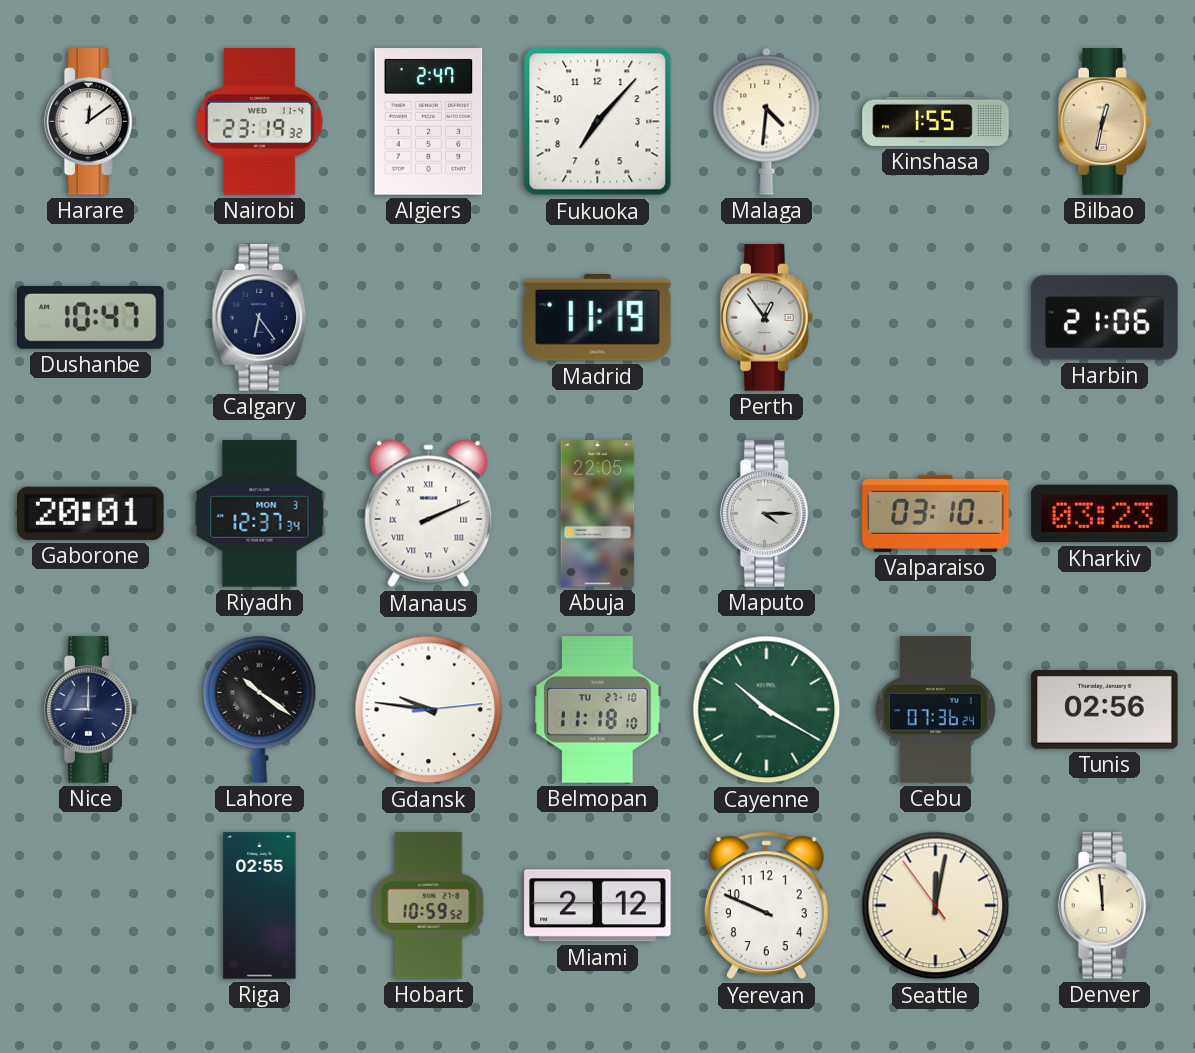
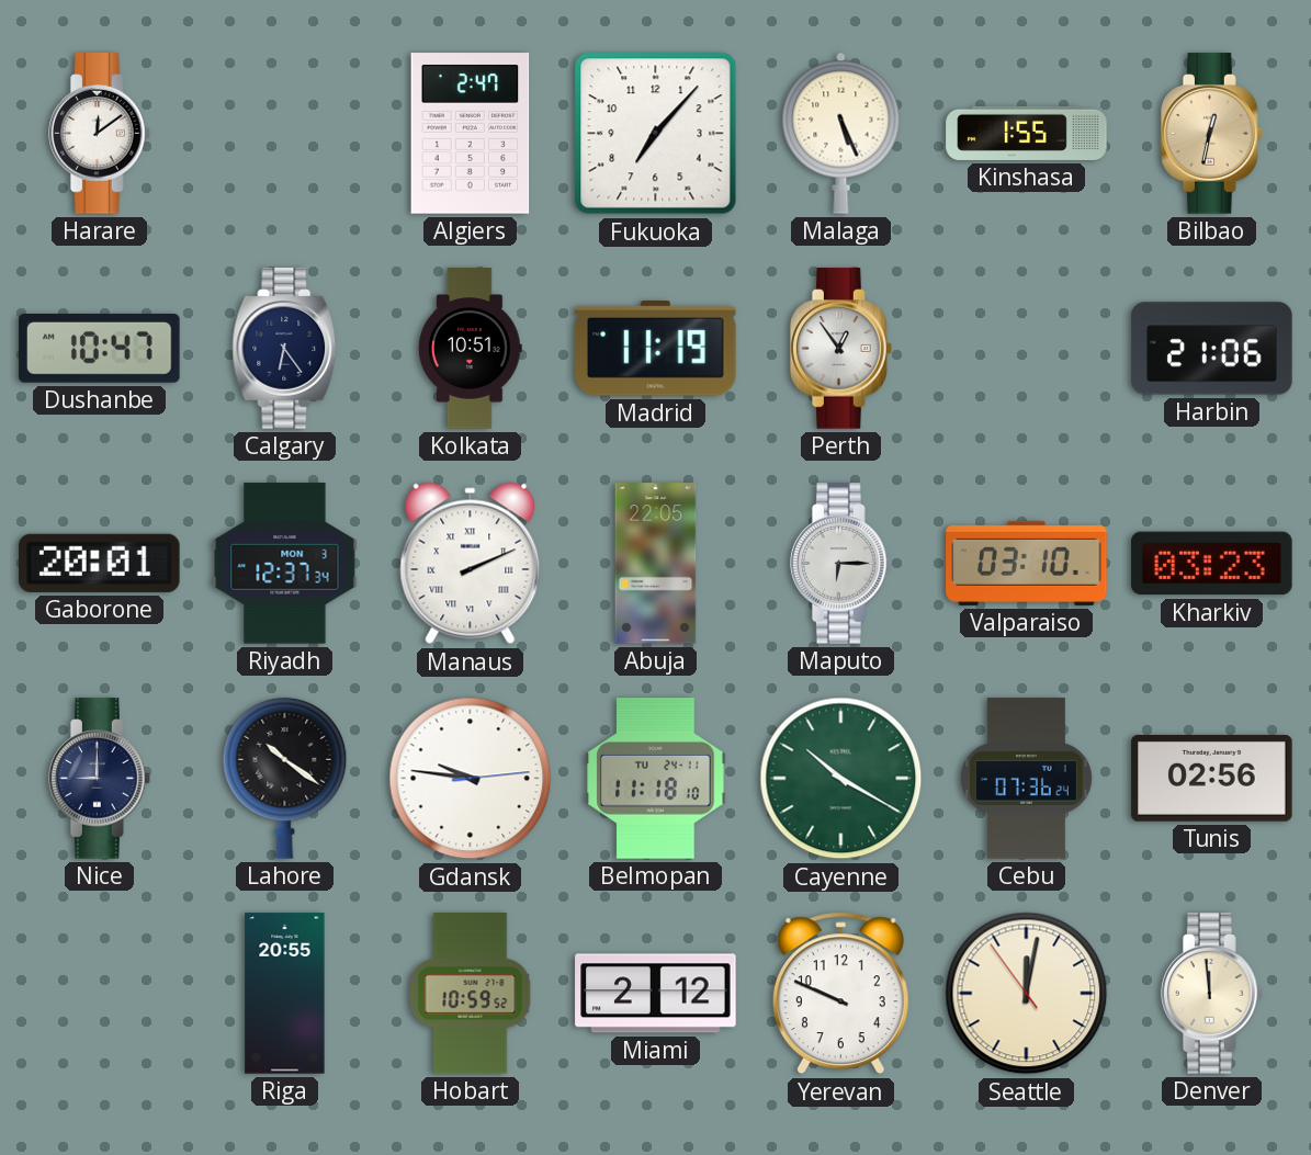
Nairobi: 23:19 -> none (260, 122)
Malaga: 4:31 -> 5:26 (841, 133)
Kolkata: none -> 10:51 (471, 349)
Maputo: 4:15 -> 6:15 (841, 564)
Belmopan date: TU 27-10 -> TU 24-11 (656, 779)
Riga: 02:55 -> 20:55 (285, 994)
